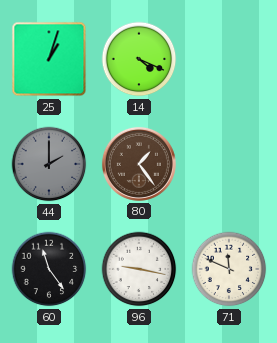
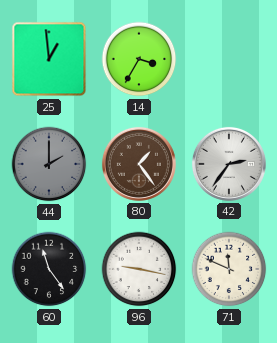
25: 1:03 -> 12:59 (49, 59)
14: 4:19 -> 3:35 (139, 59)
42: none -> 2:36 (229, 164)
